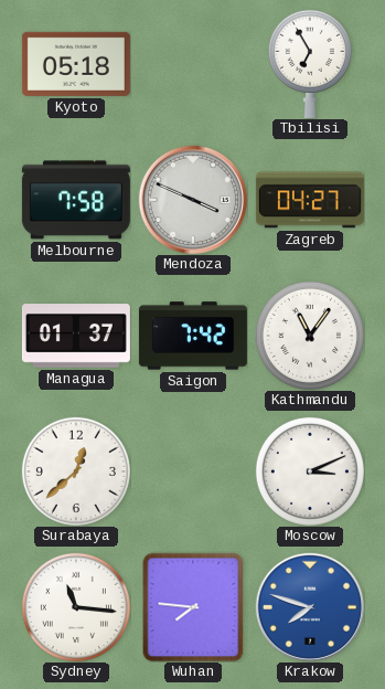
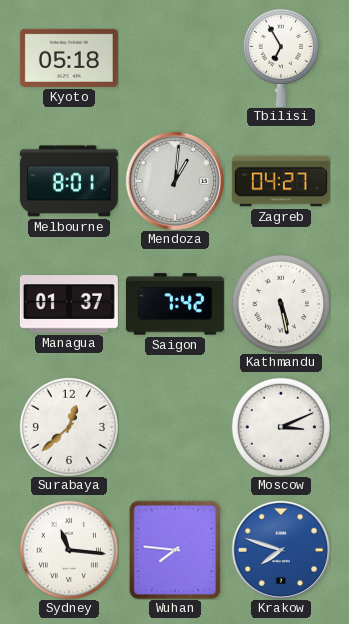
Melbourne: 7:58 -> 8:01 (69, 181)
Mendoza: 3:49 -> 1:01 (174, 180)
Kathmandu: 11:06 -> 5:28 (281, 304)
